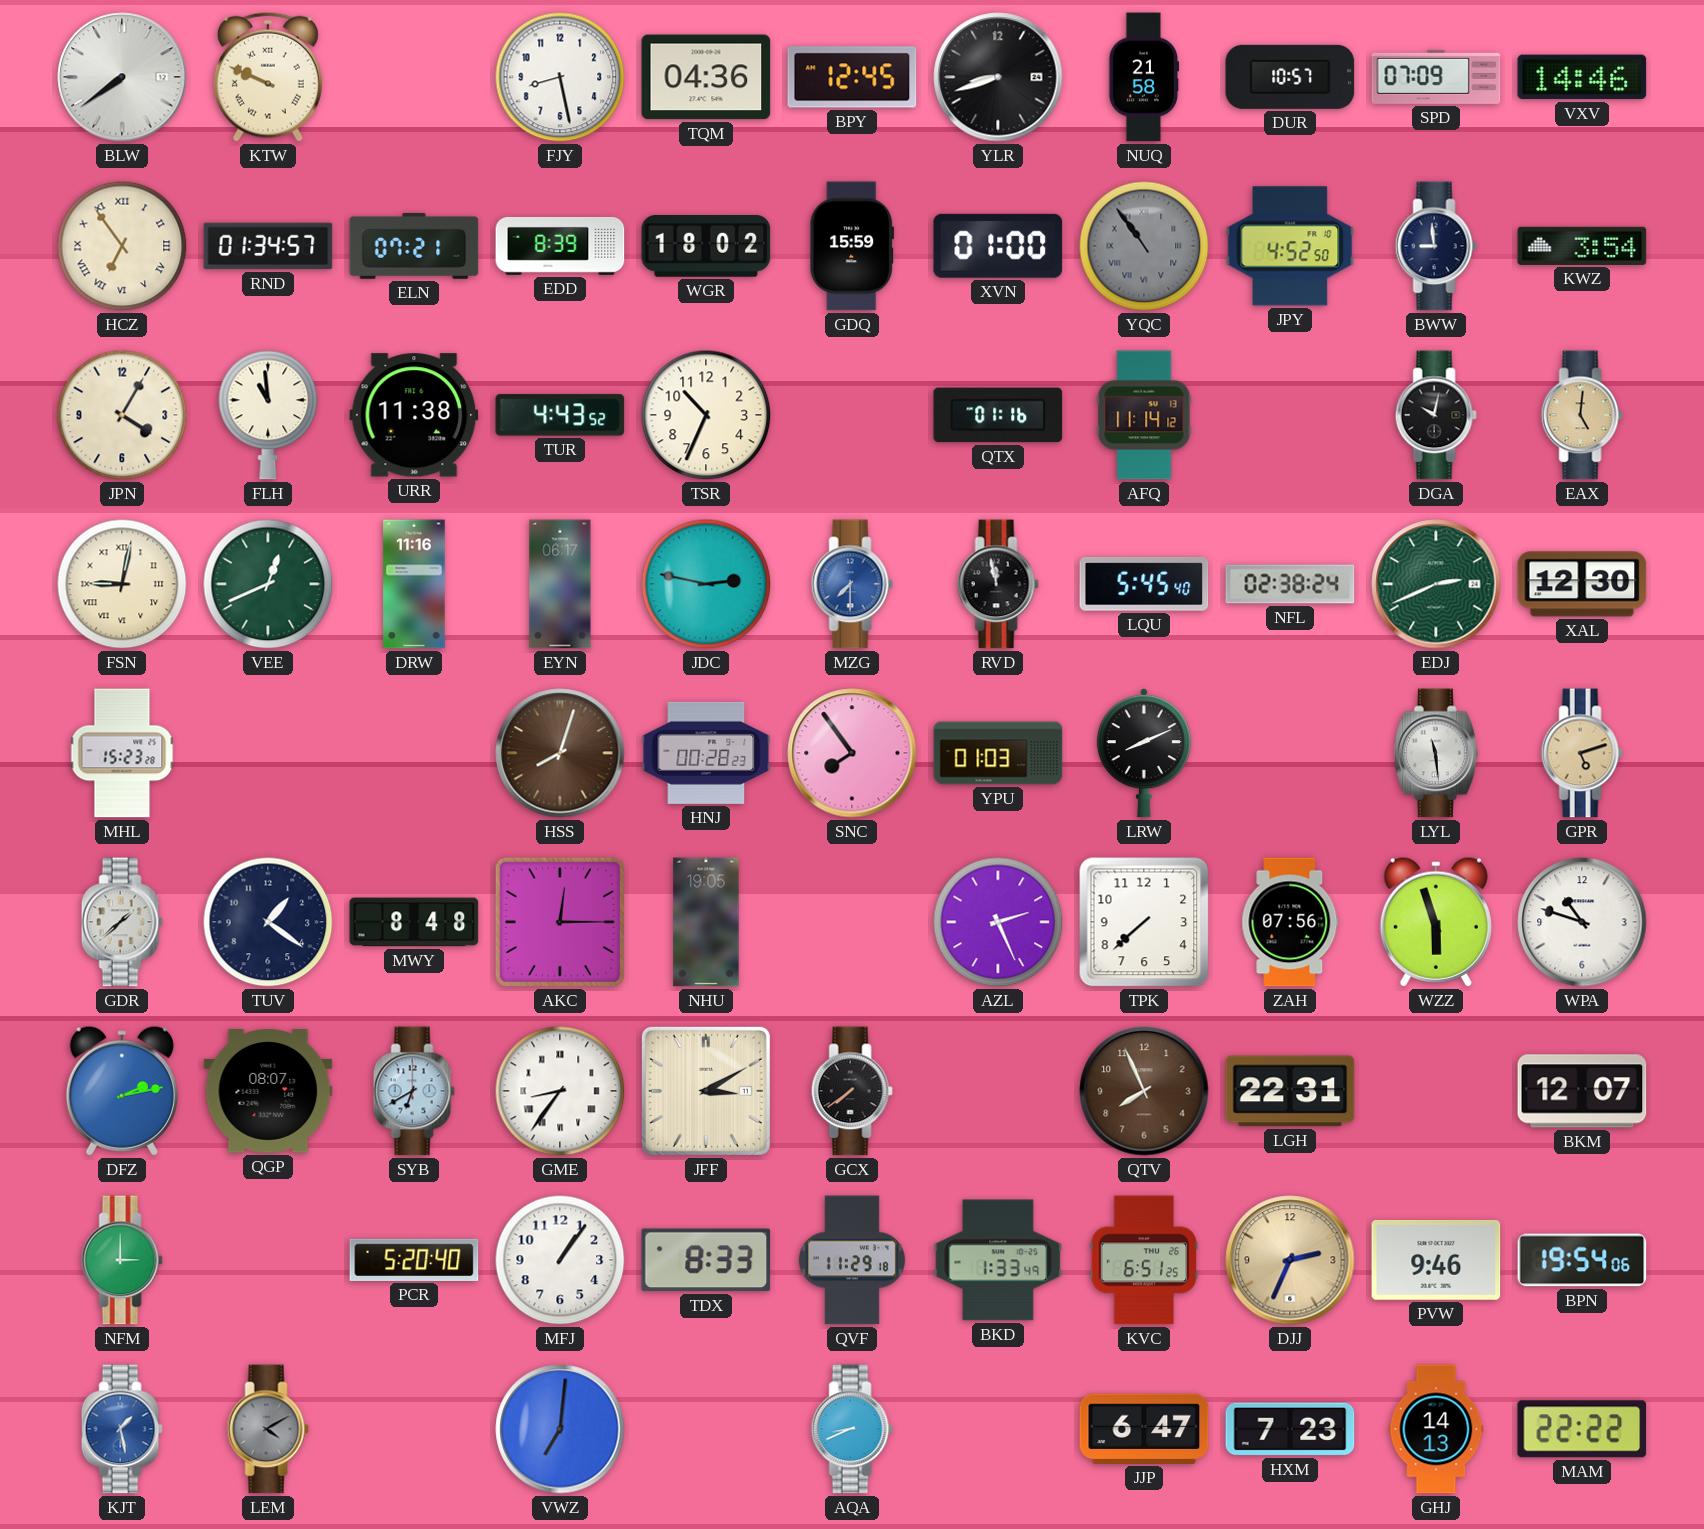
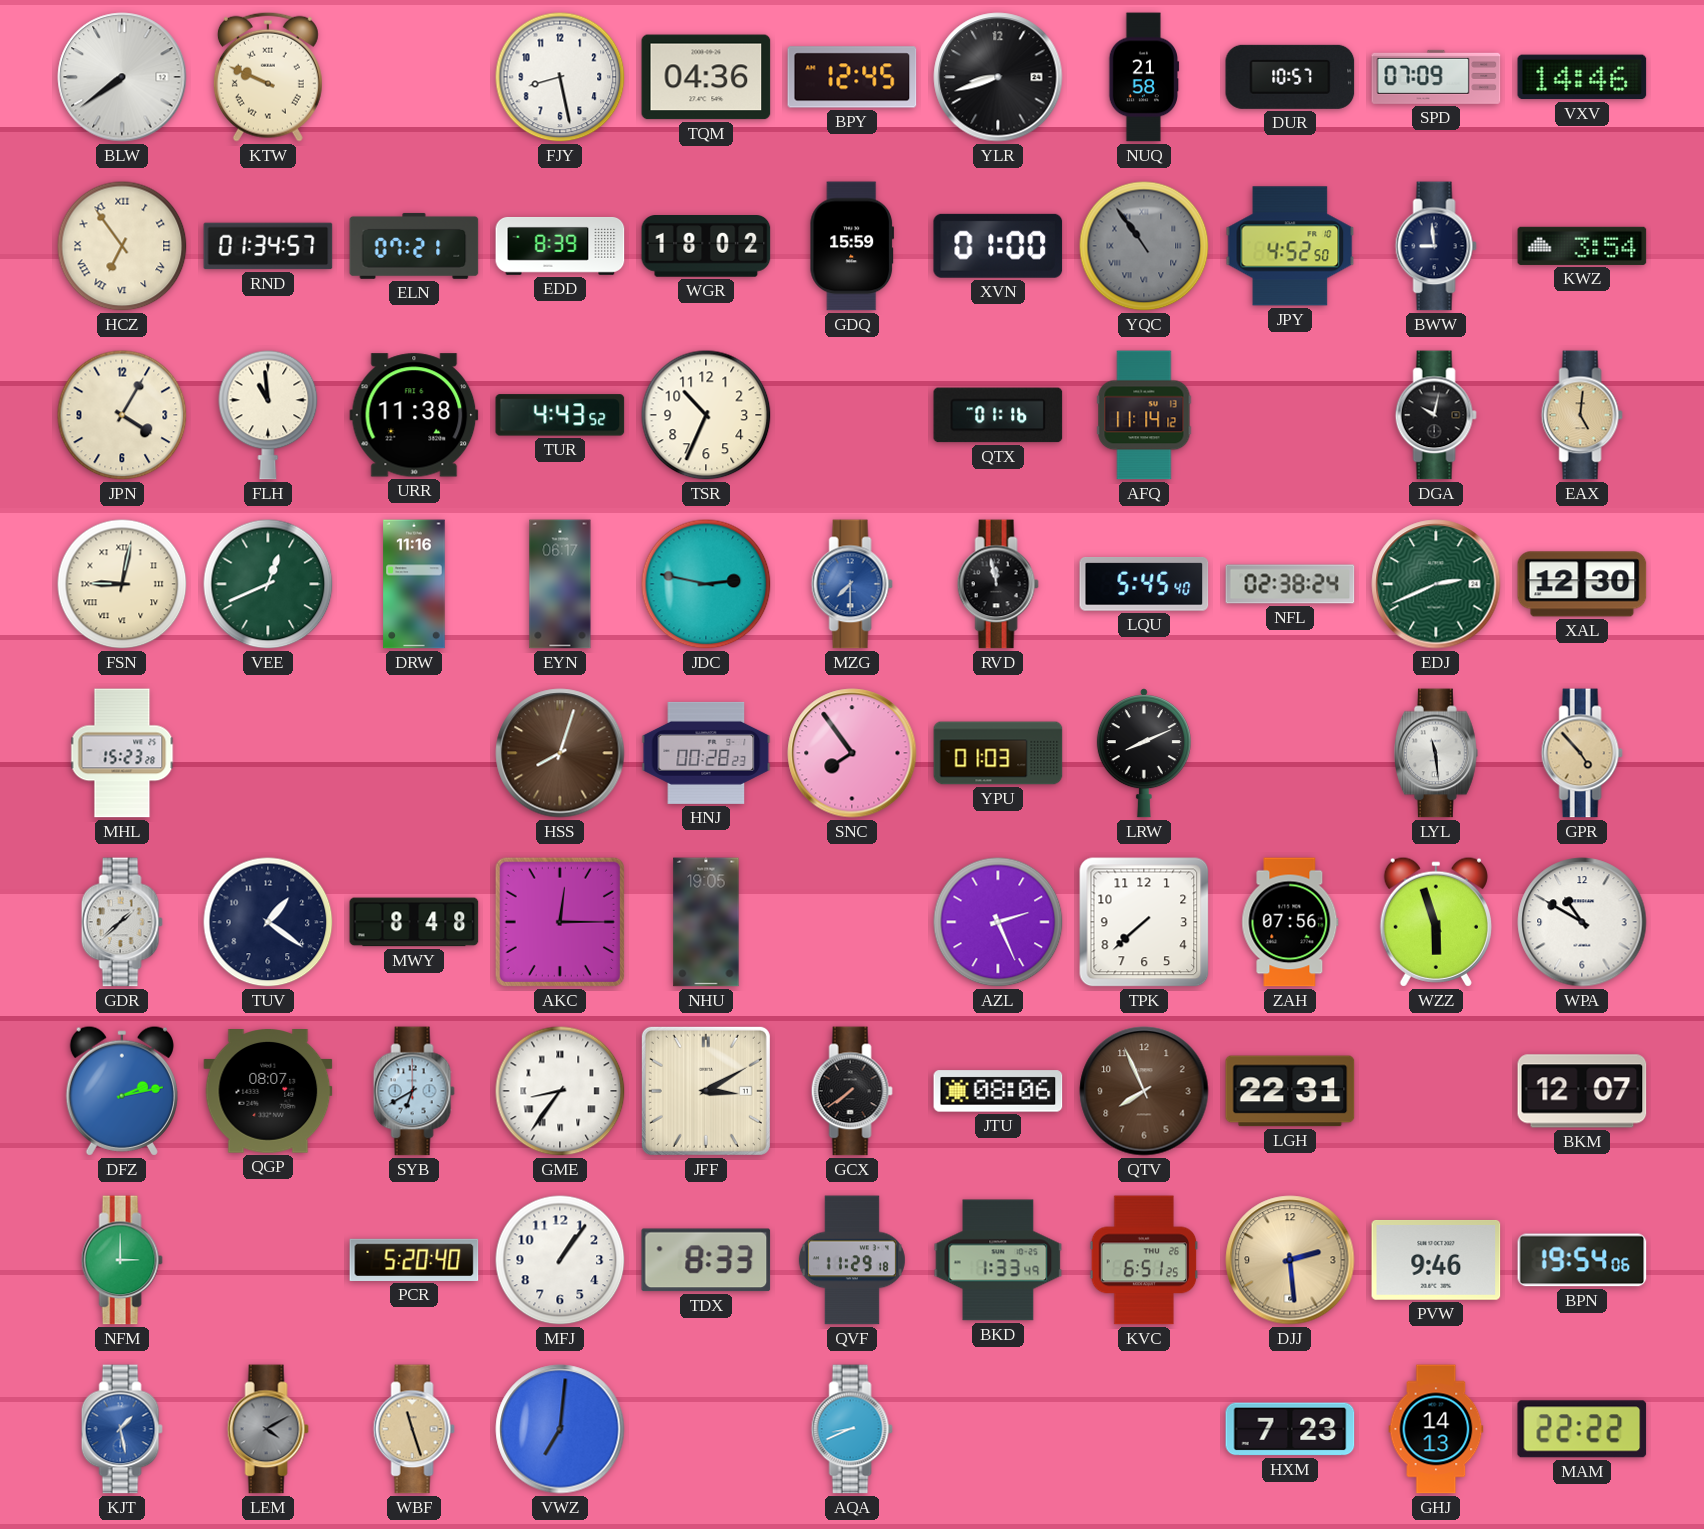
GPR: 5:12 -> 4:53 (1582, 753)
WPA: 10:48 -> 10:50 (1582, 922)
JTU: none -> 08:06 (998, 1091)
DJJ: 2:34 -> 2:29 (1290, 1260)
WBF: none -> 11:27 (414, 1429)
JJP: 6:47 -> none (1144, 1429)
